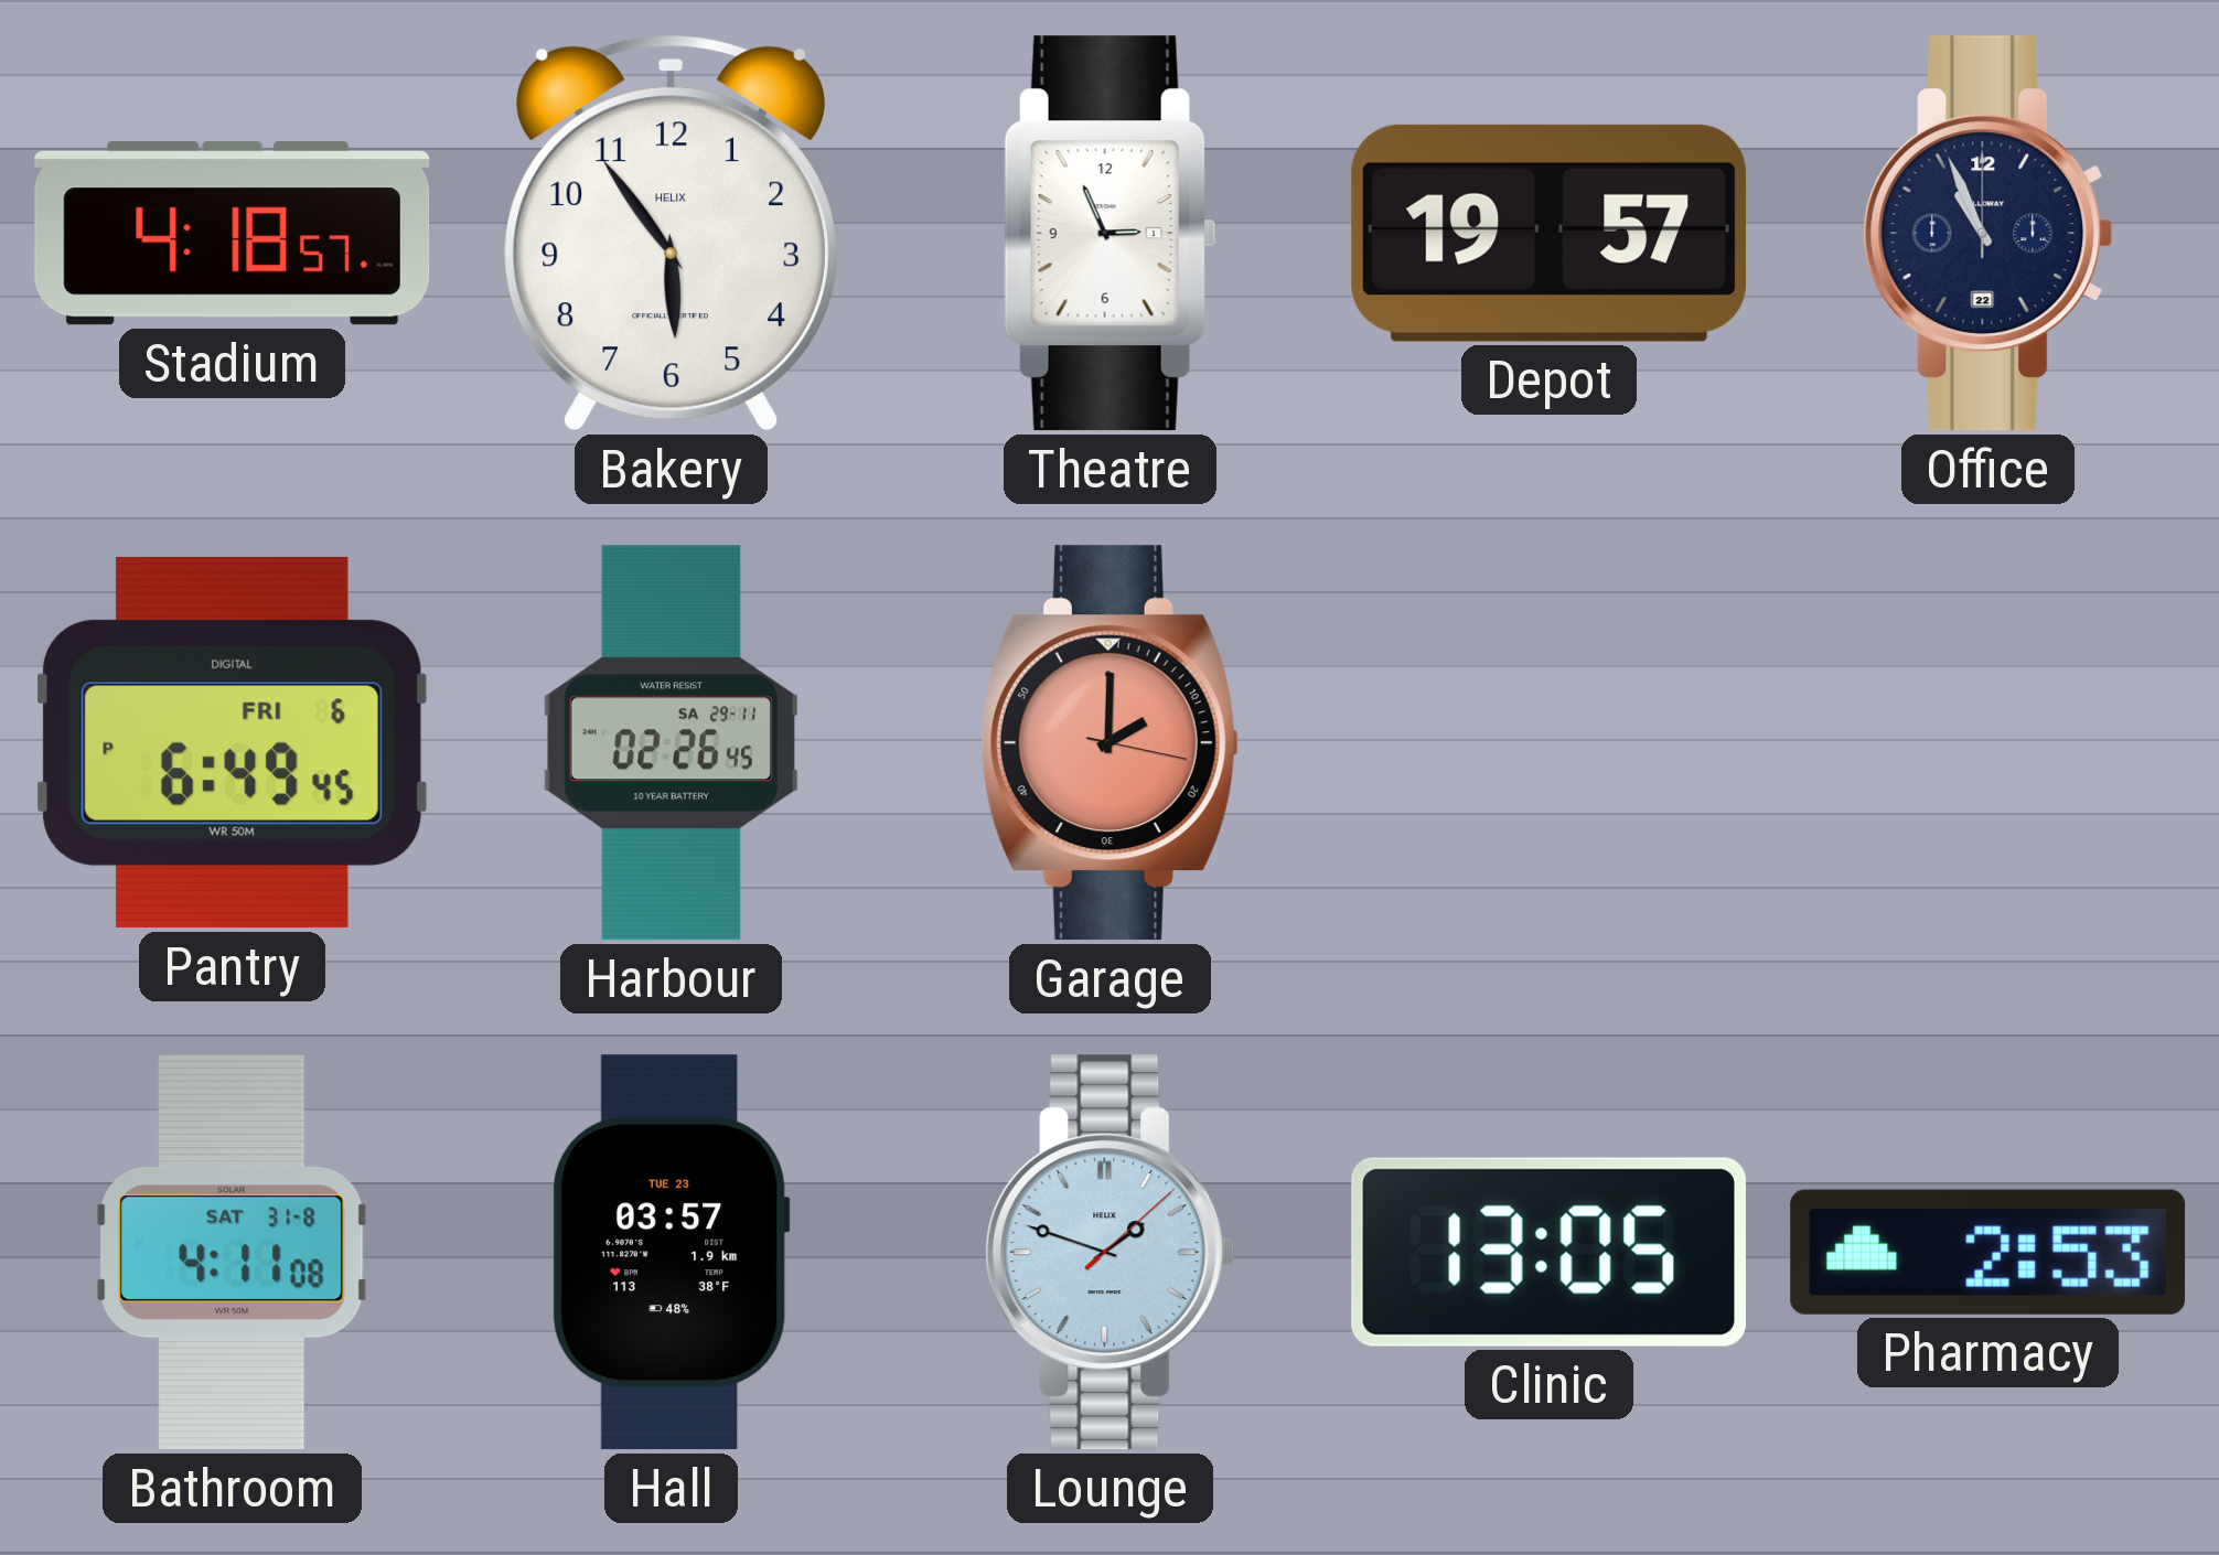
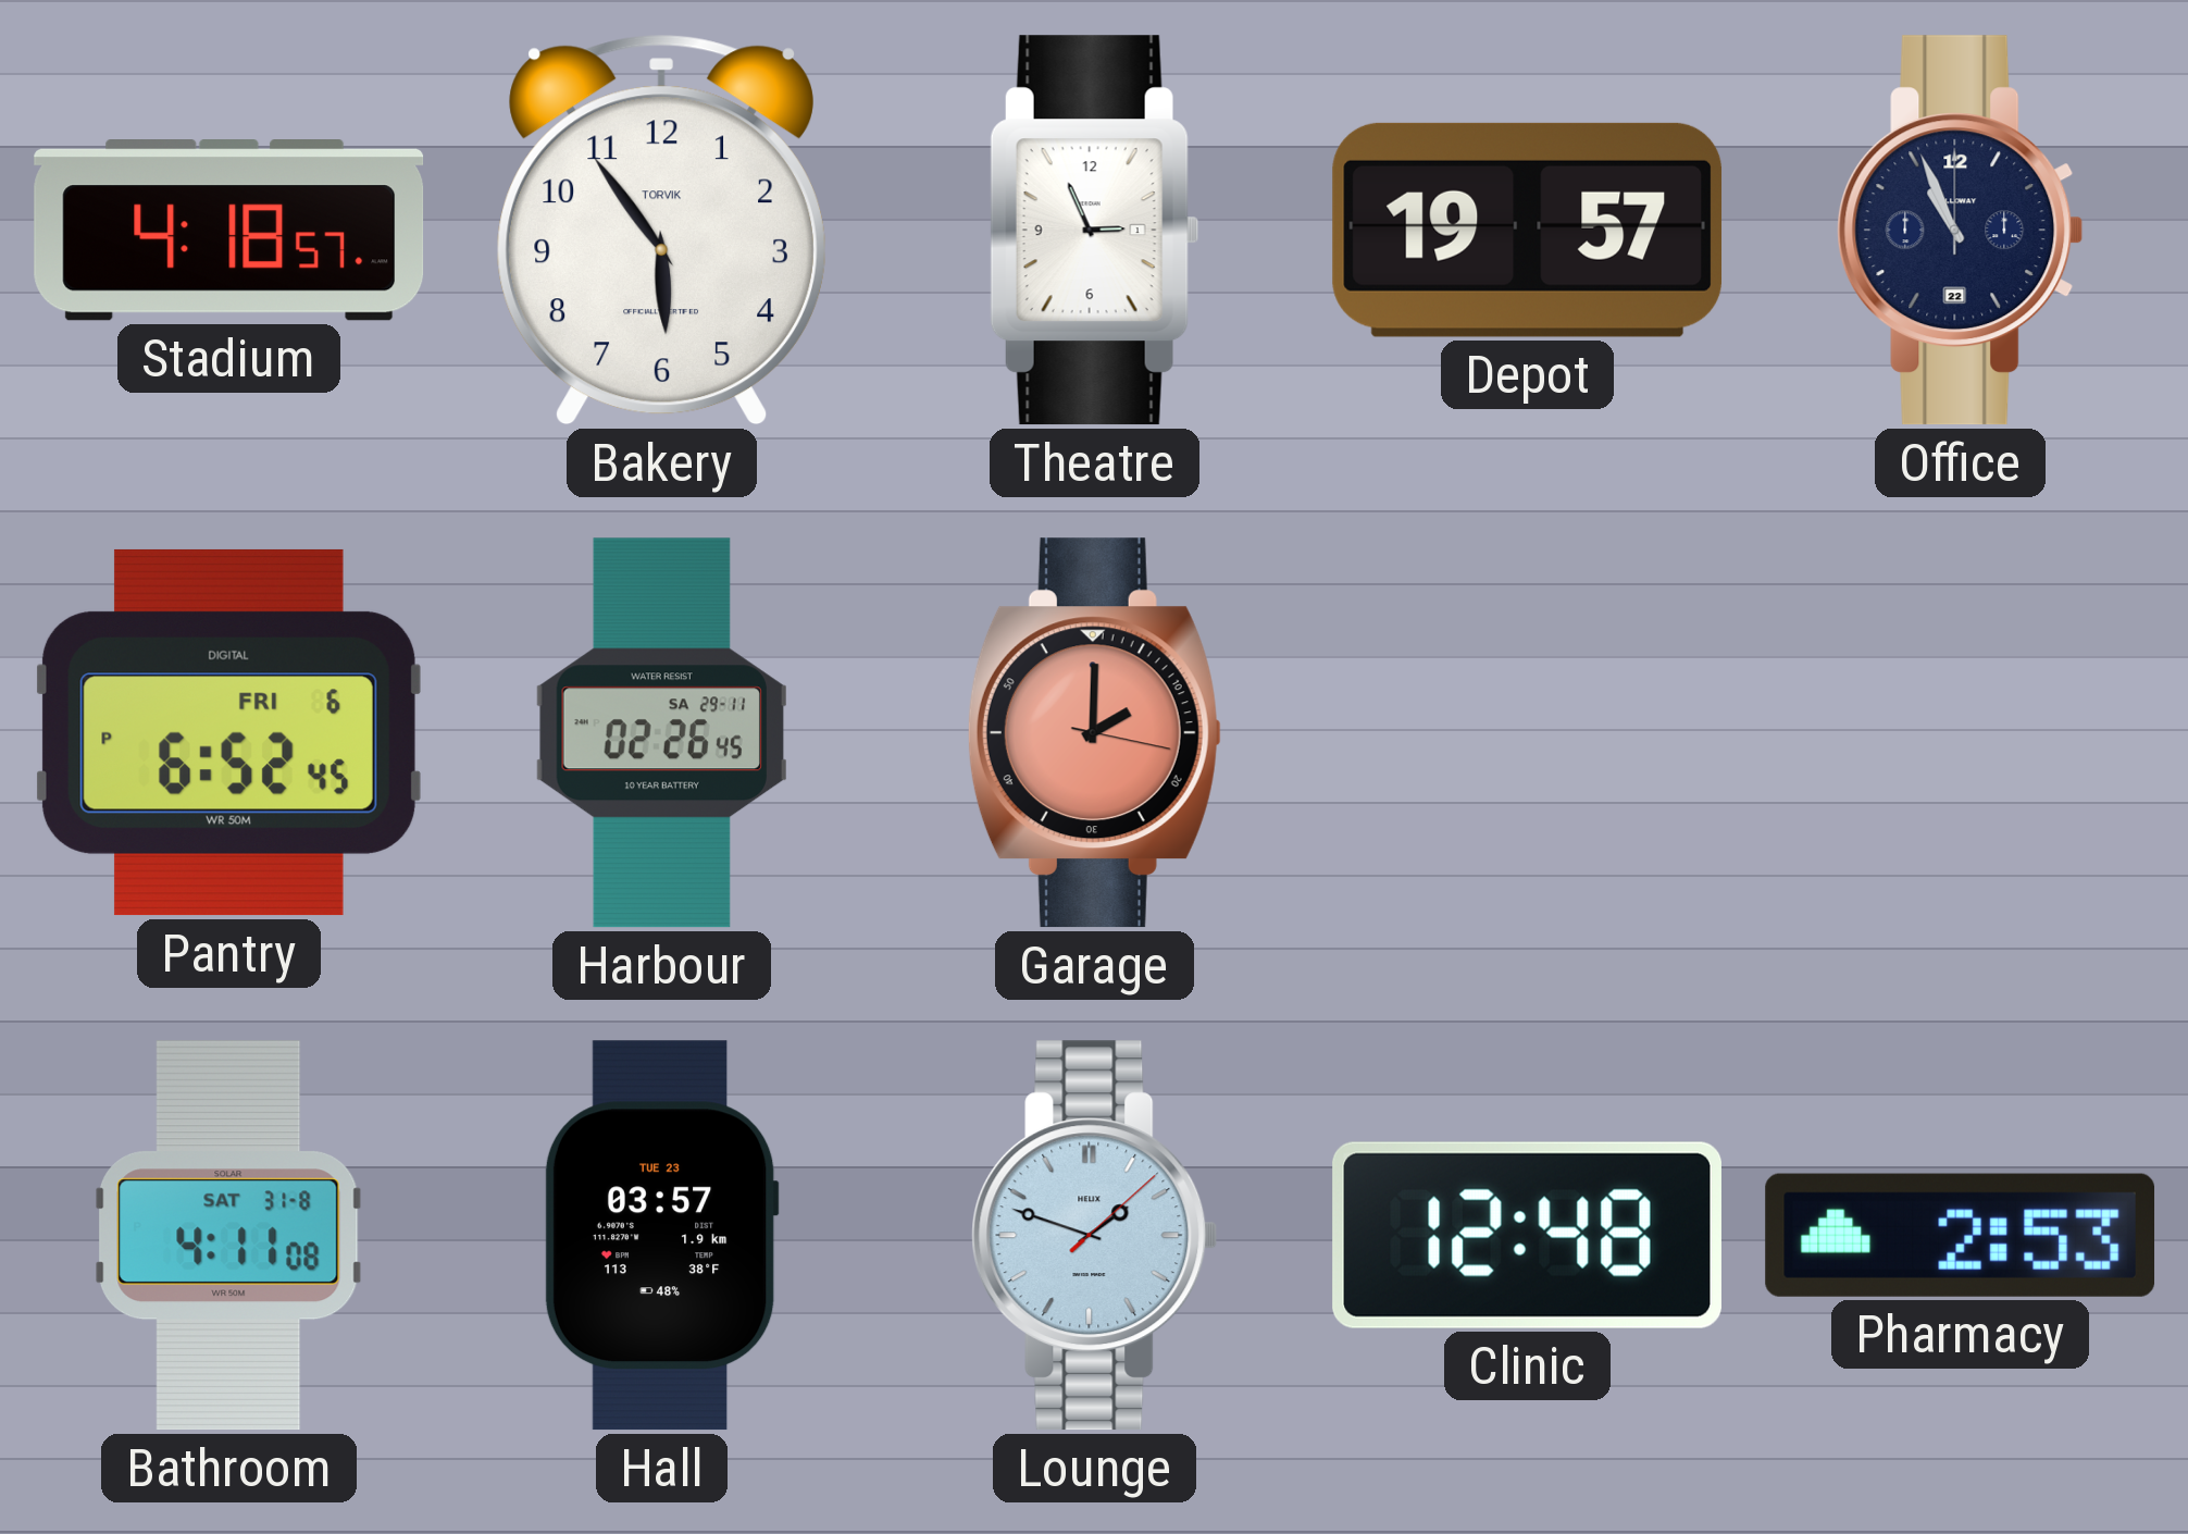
Bakery brand: HELIX -> TORVIK (661, 230)
Pantry: 6:49 -> 6:52 (228, 732)
Clinic: 13:05 -> 12:48 (1527, 1235)
